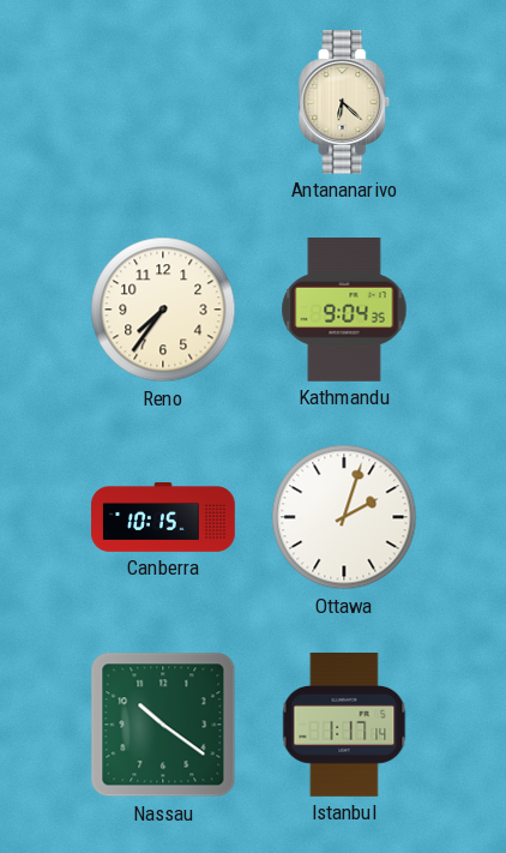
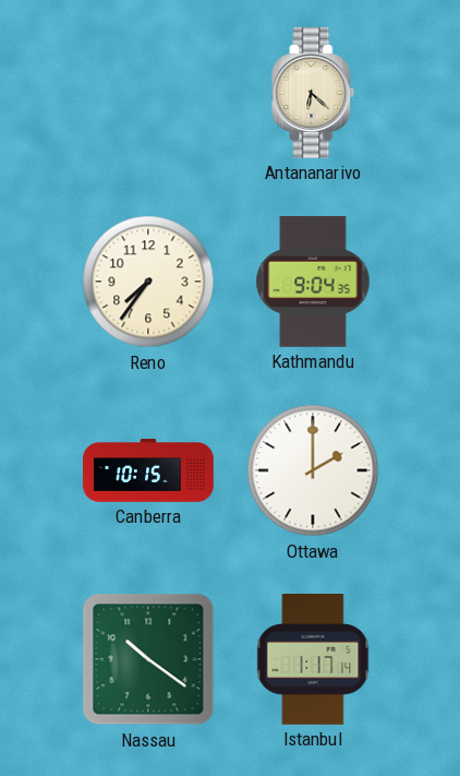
Ottawa: 2:03 -> 2:00 (313, 470)
